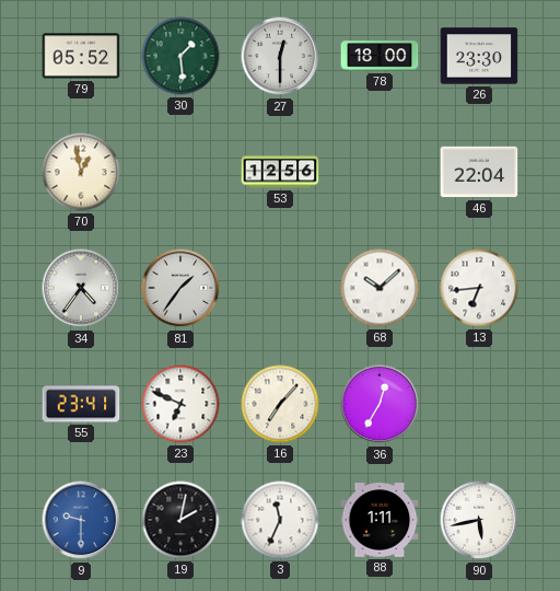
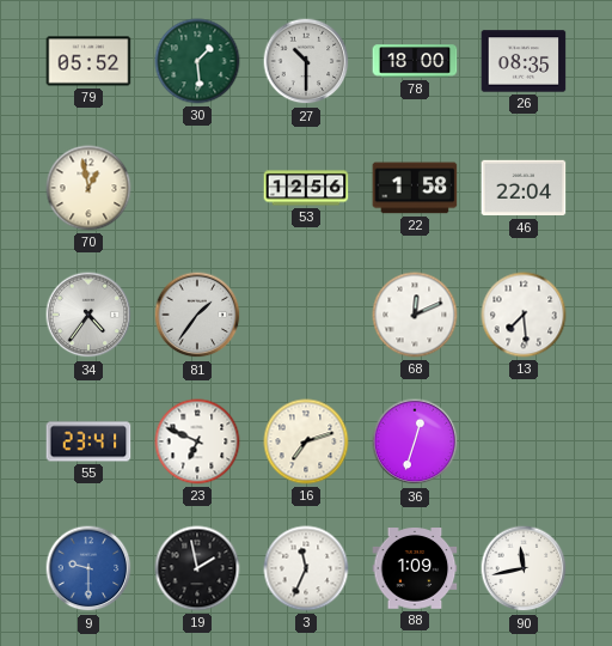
27: 12:30 -> 10:30 (306, 61)
26: 23:30 -> 08:35 (524, 61)
22: none -> 1:58 (415, 188)
68: 10:08 -> 12:11 (415, 315)
13: 6:44 -> 7:29 (524, 315)
16: 7:07 -> 7:12 (306, 441)
36: 12:35 -> 12:33 (415, 441)
19: 2:02 -> 1:58 (197, 568)
88: 1:11 -> 1:09 (415, 568)
90: 5:43 -> 11:43 (524, 568)
